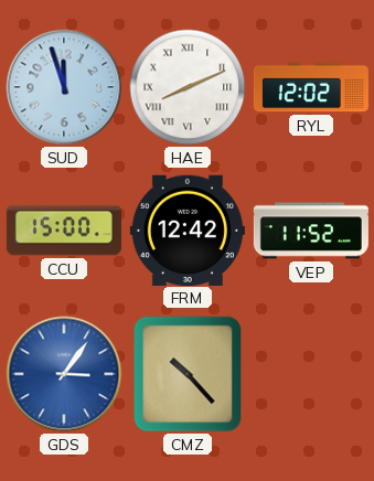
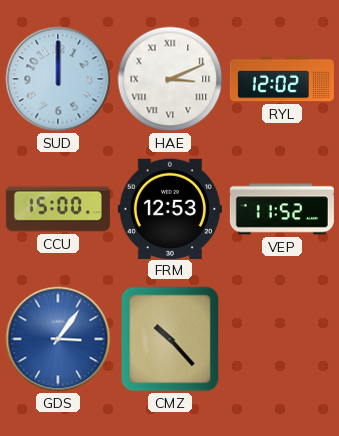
SUD: 11:57 -> 12:00 (58, 79)
HAE: 8:11 -> 3:11 (170, 79)
FRM: 12:42 -> 12:53 (170, 208)
